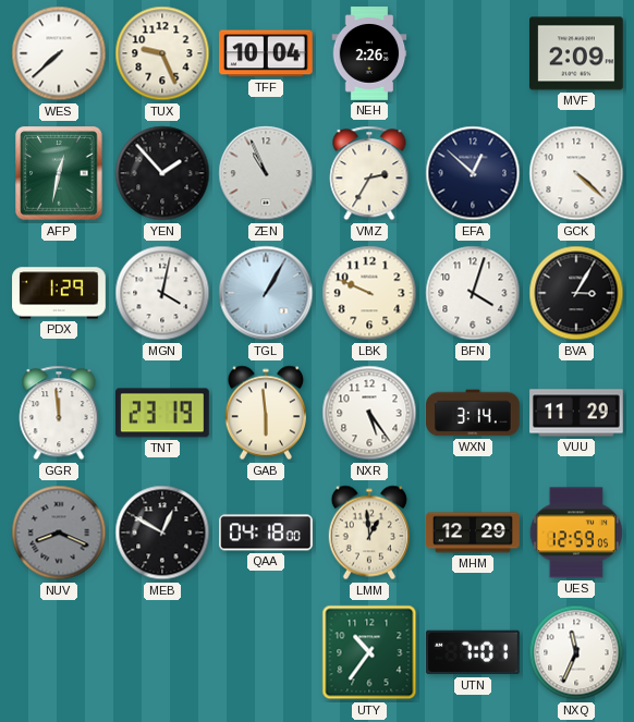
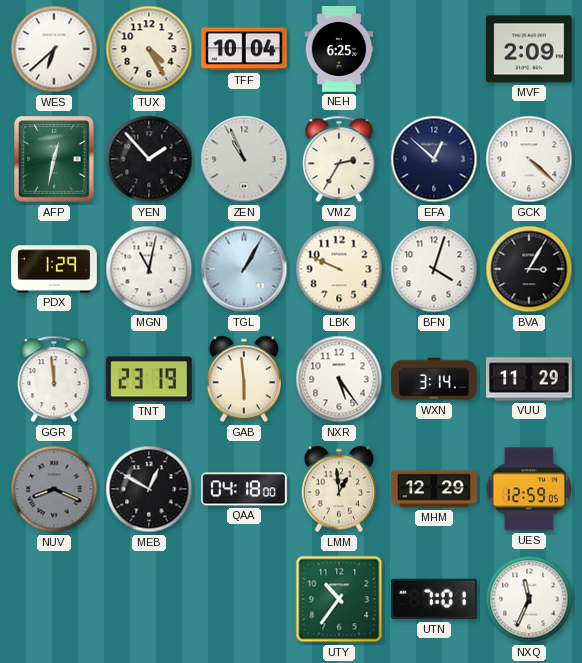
WES: 7:38 -> 6:38 (54, 49)
TUX: 9:26 -> 4:25 (149, 49)
NEH: 2:26 -> 6:25 (339, 49)
MGN: 4:02 -> 11:02 (149, 269)
